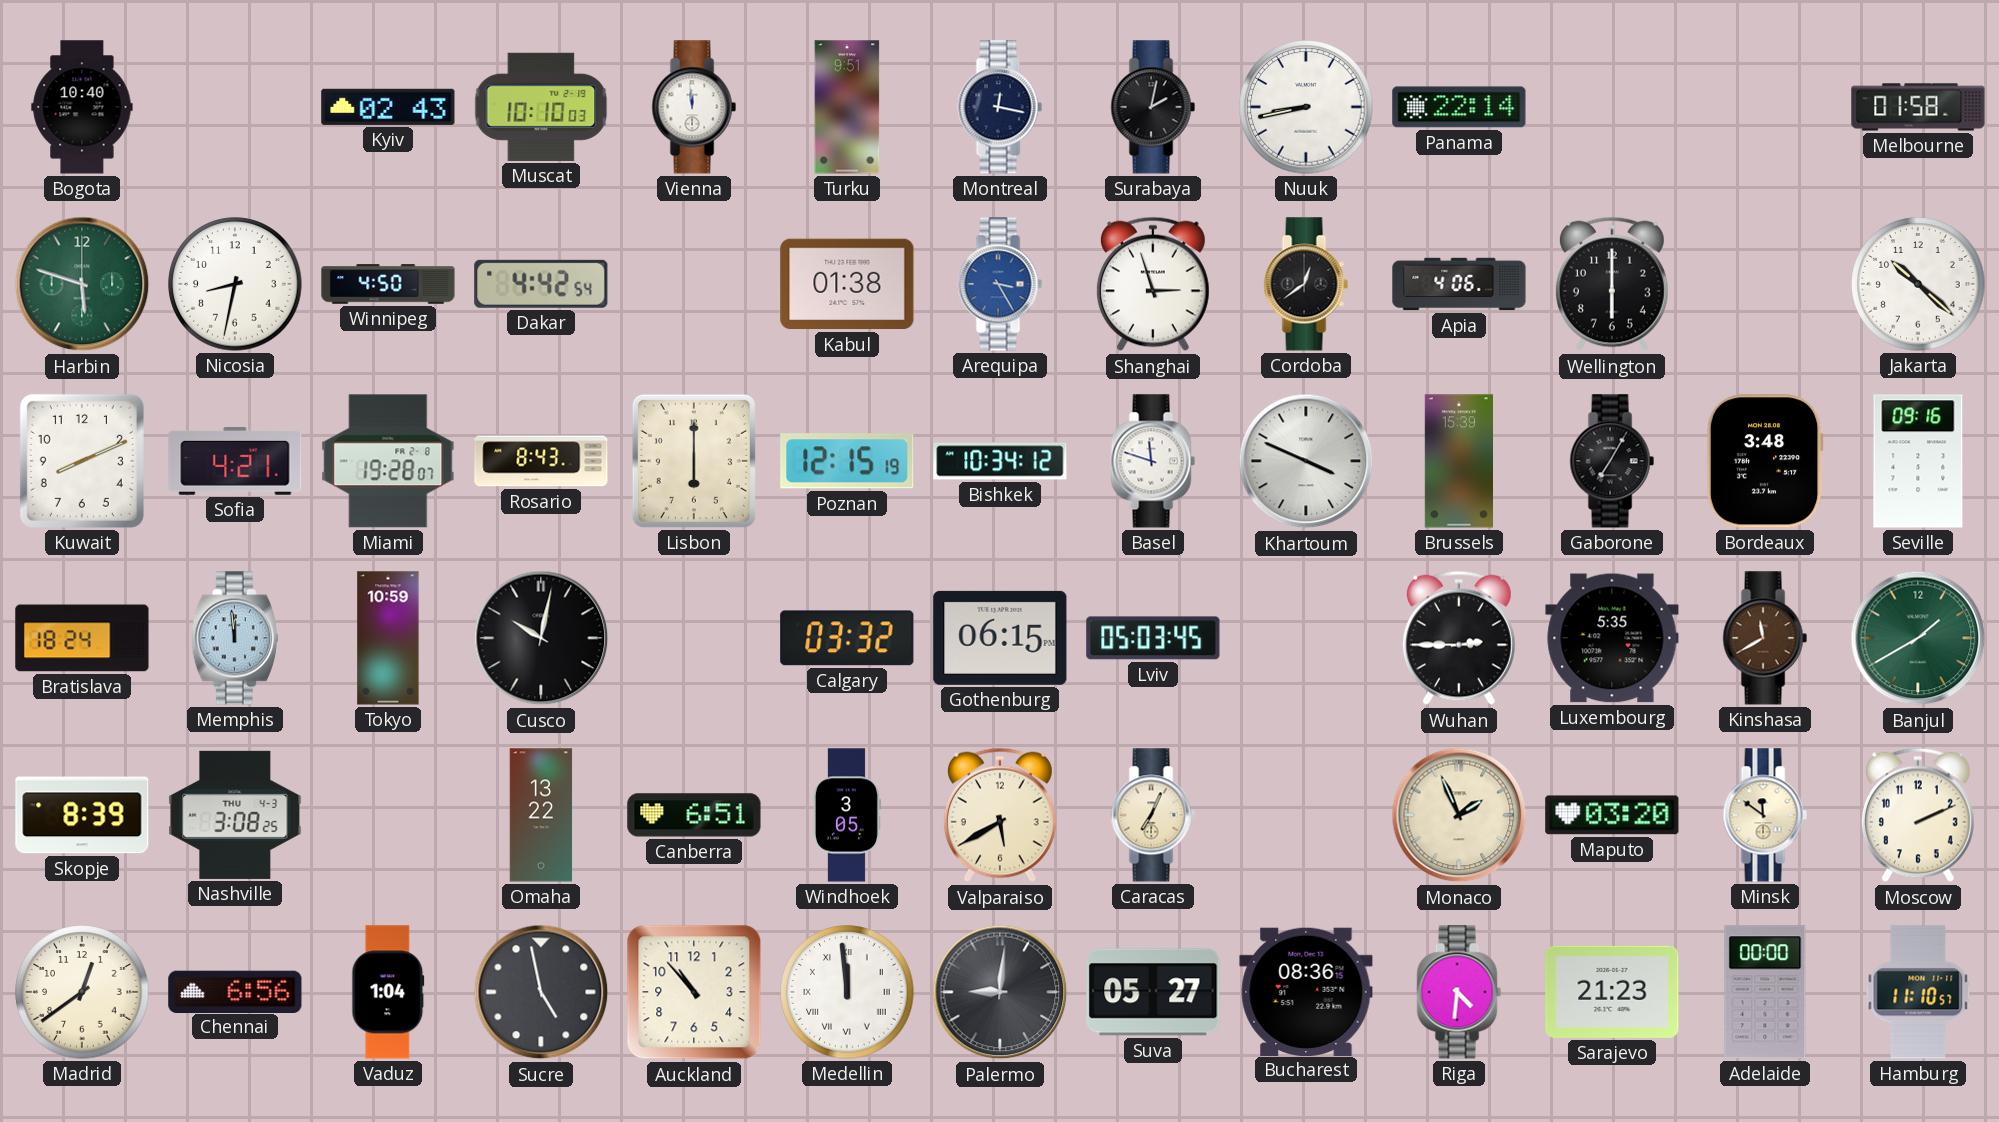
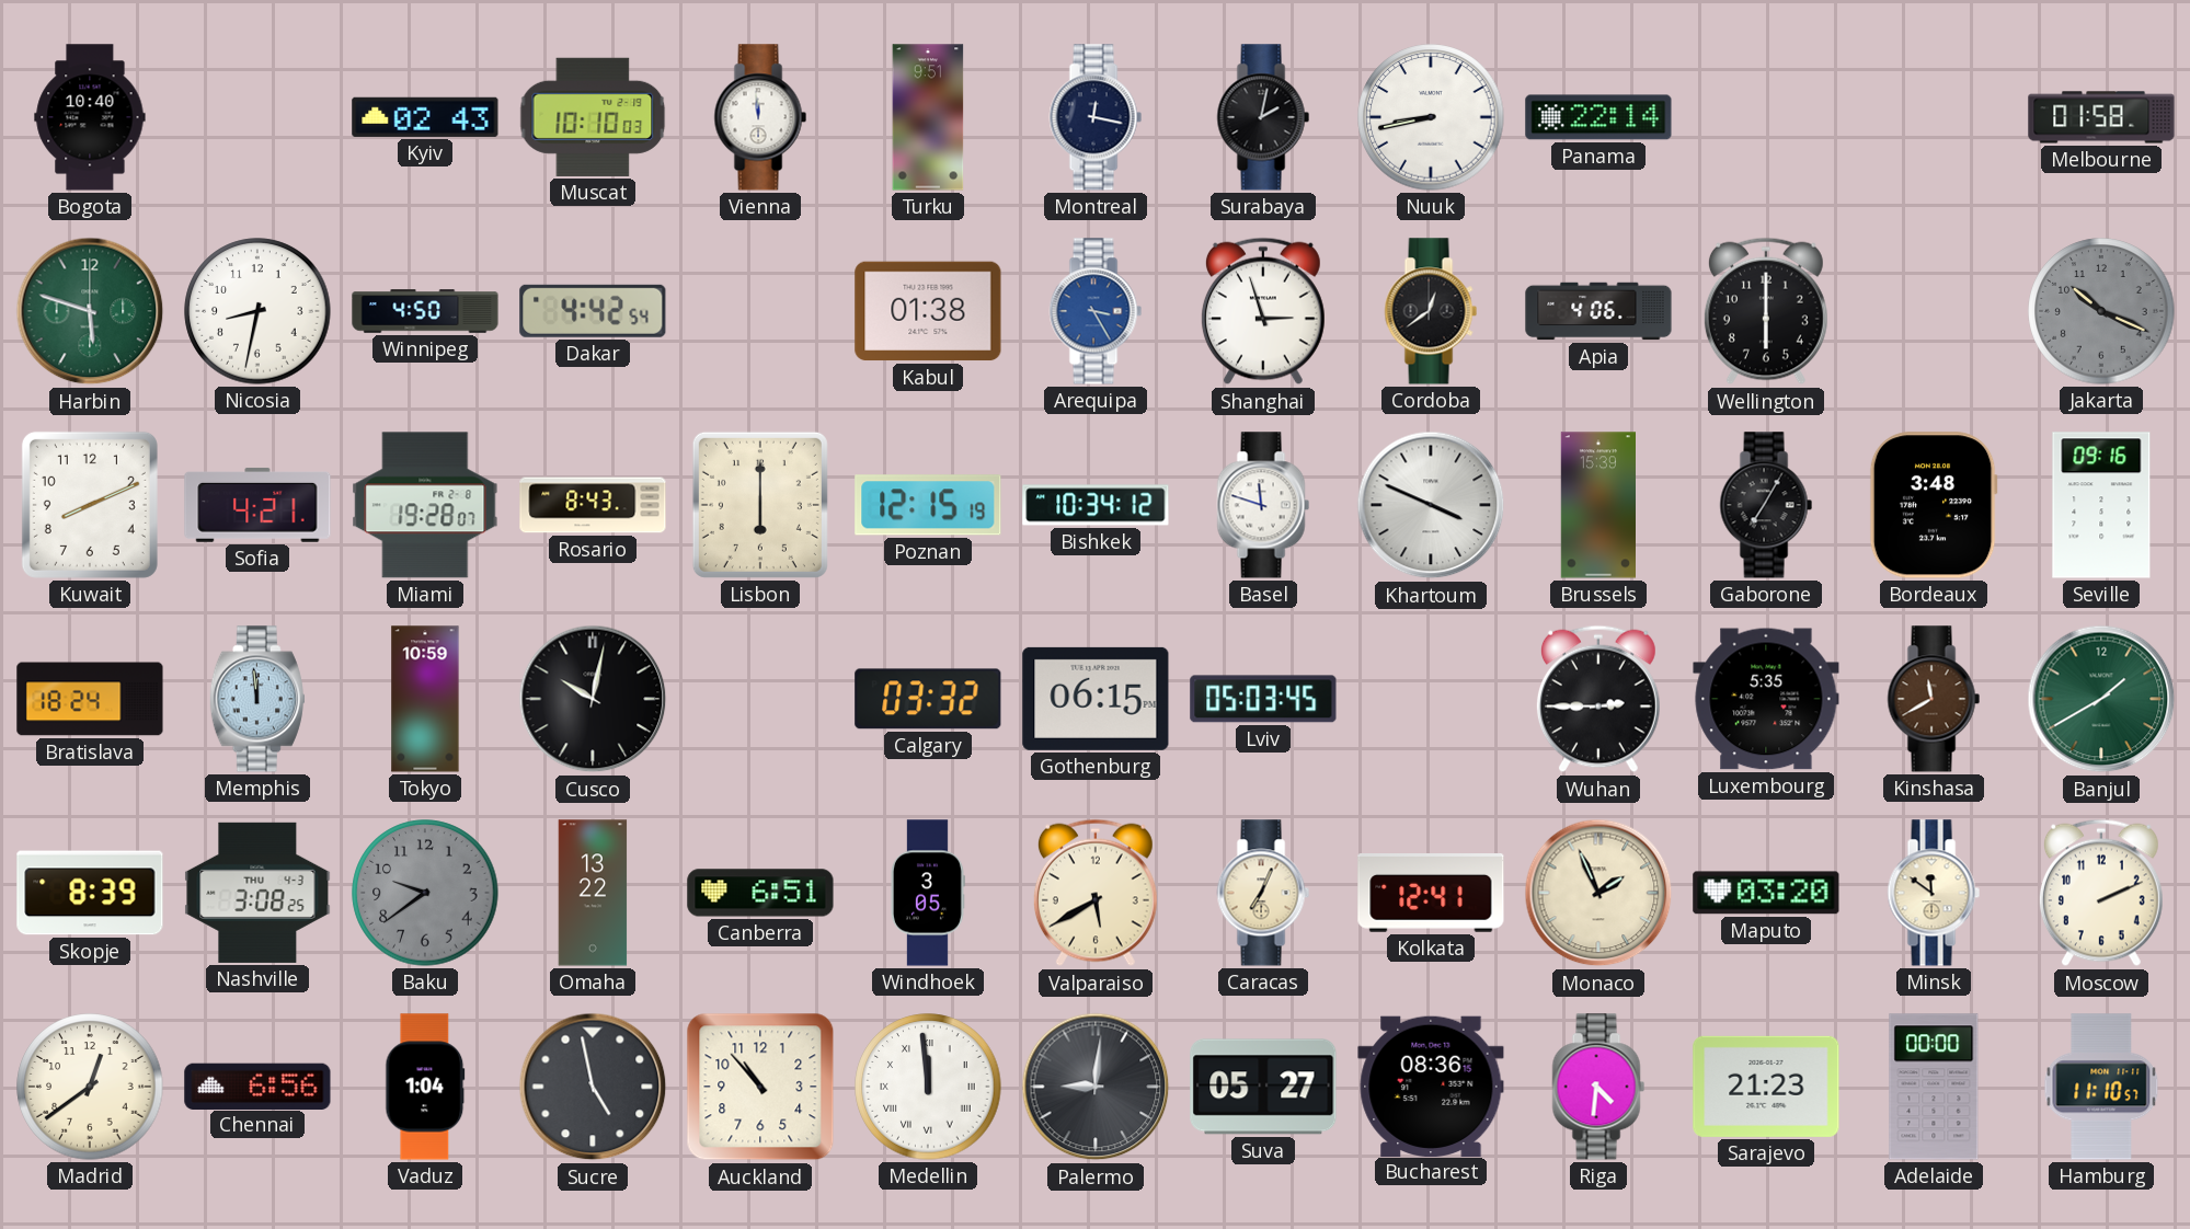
Jakarta: 10:22 -> 10:19 (2101, 311)
Jakarta dial: white -> grey (2101, 311)
Baku: none -> 9:39 (425, 893)
Kolkata: none -> 12:41 (1431, 893)
